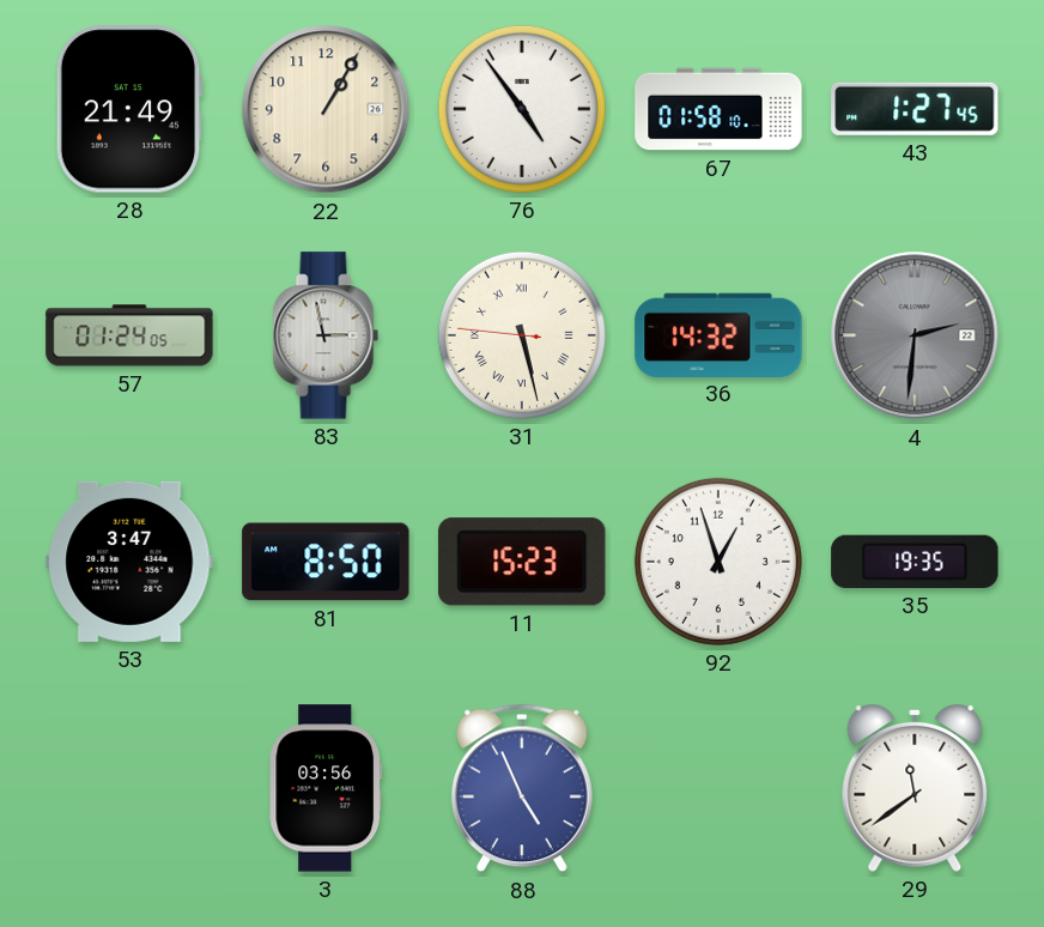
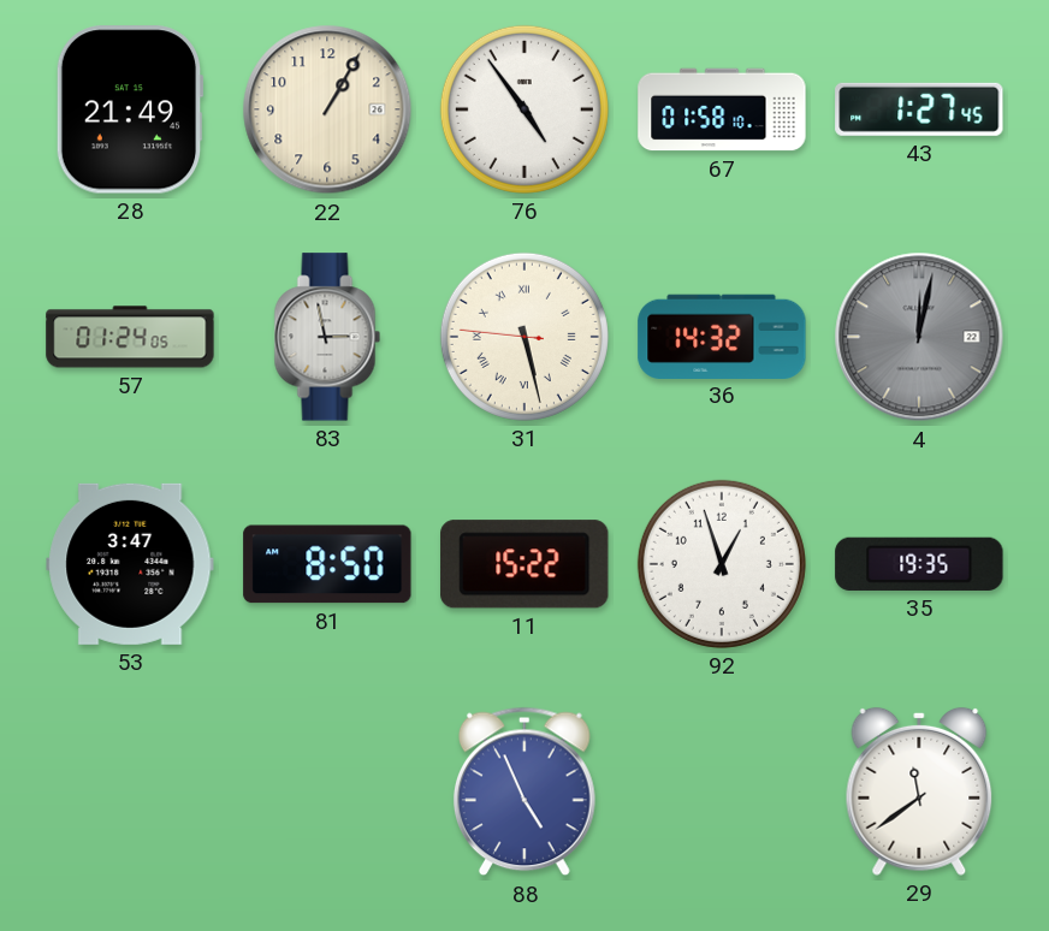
4: 2:31 -> 12:02 (919, 337)
11: 15:23 -> 15:22 (524, 564)
3: 03:56 -> none (326, 788)
